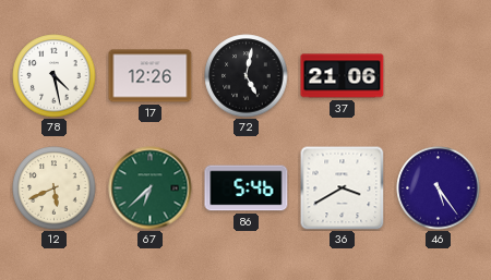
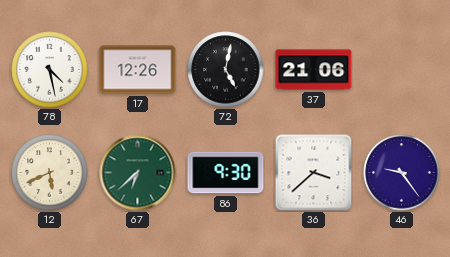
86: 5:46 -> 9:30 (226, 173)
36: 3:40 -> 3:38 (313, 172)
46: 5:24 -> 9:24 (402, 173)
